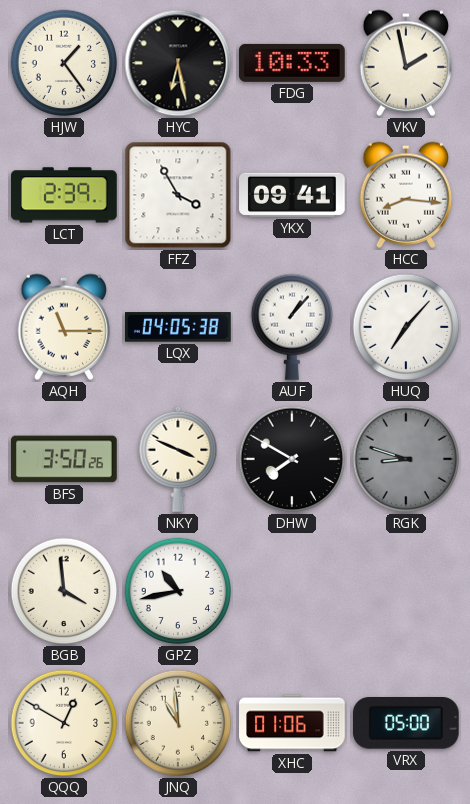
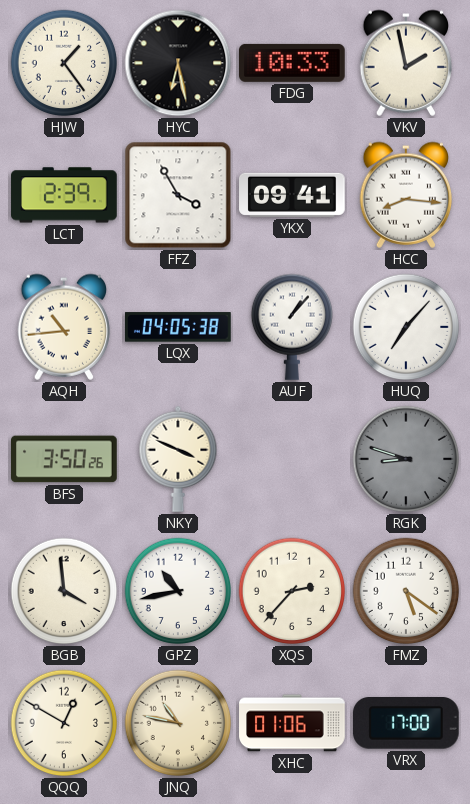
AQH: 11:15 -> 10:44 (64, 327)
DHW: 7:50 -> none (292, 459)
XQS: none -> 2:37 (292, 591)
FMZ: none -> 5:21 (406, 591)
JNQ: 10:59 -> 10:47 (178, 723)
VRX: 05:00 -> 17:00 (406, 724)
